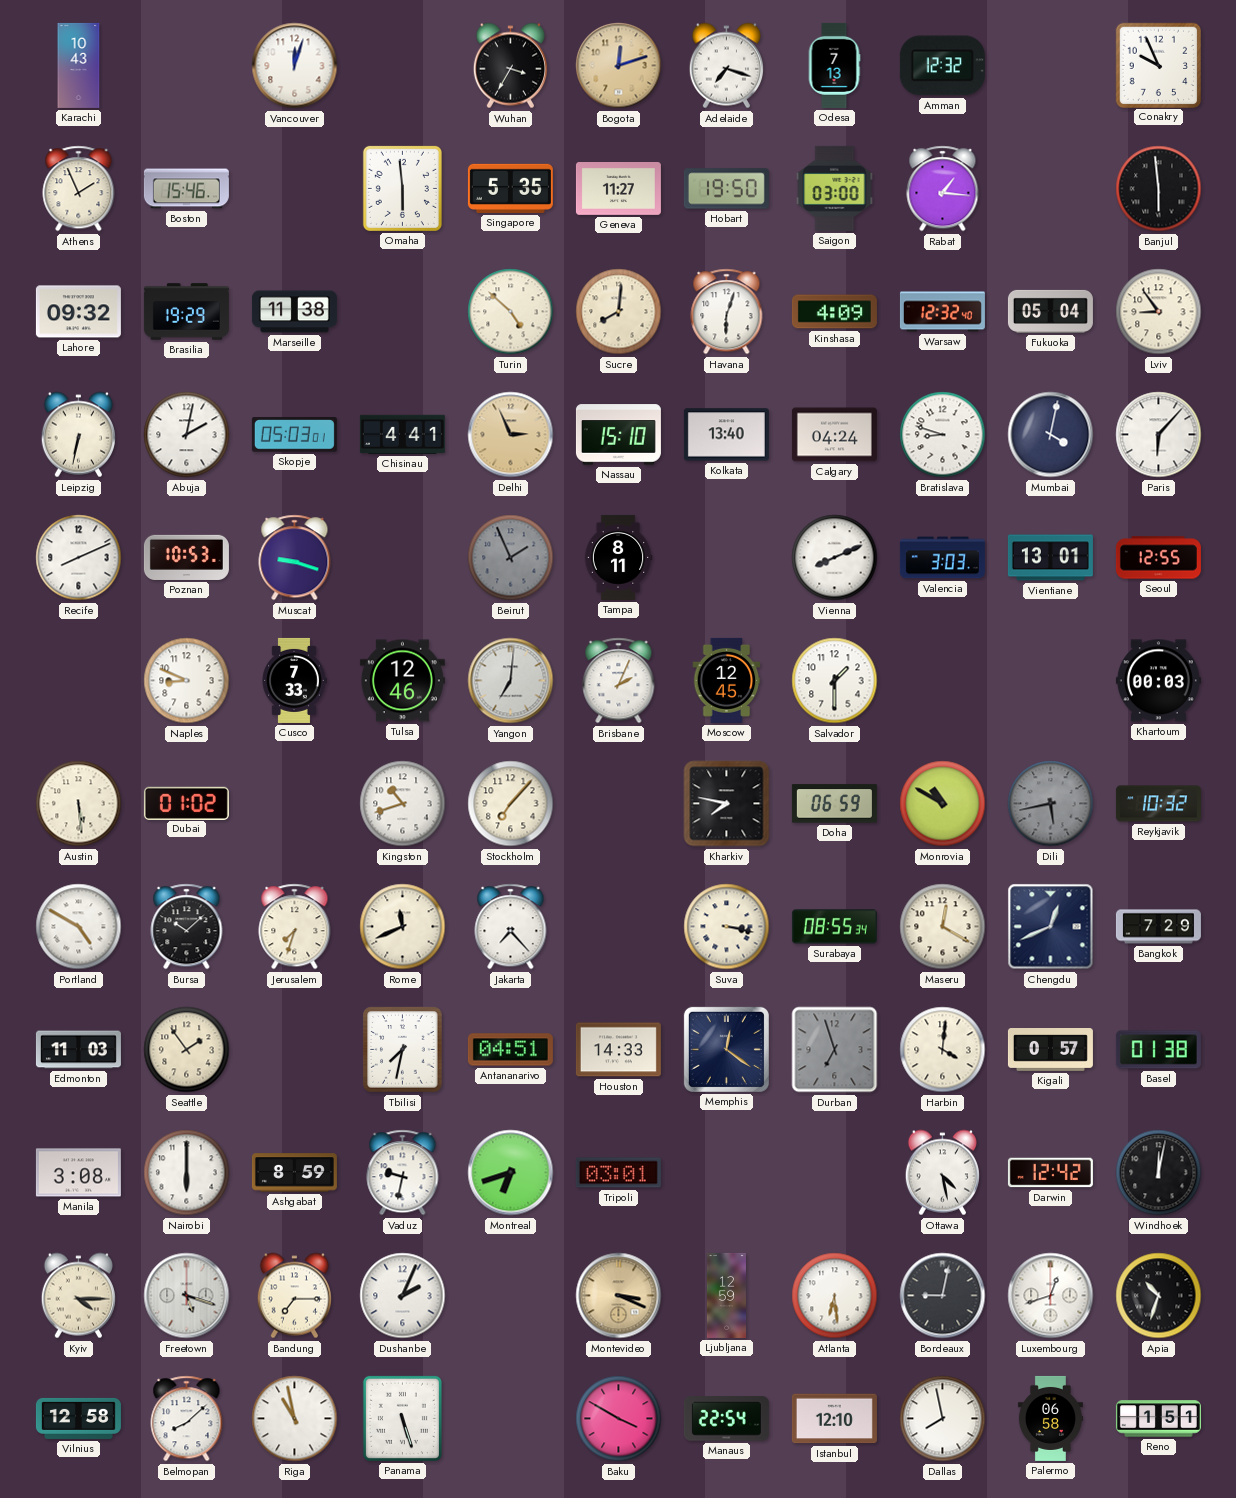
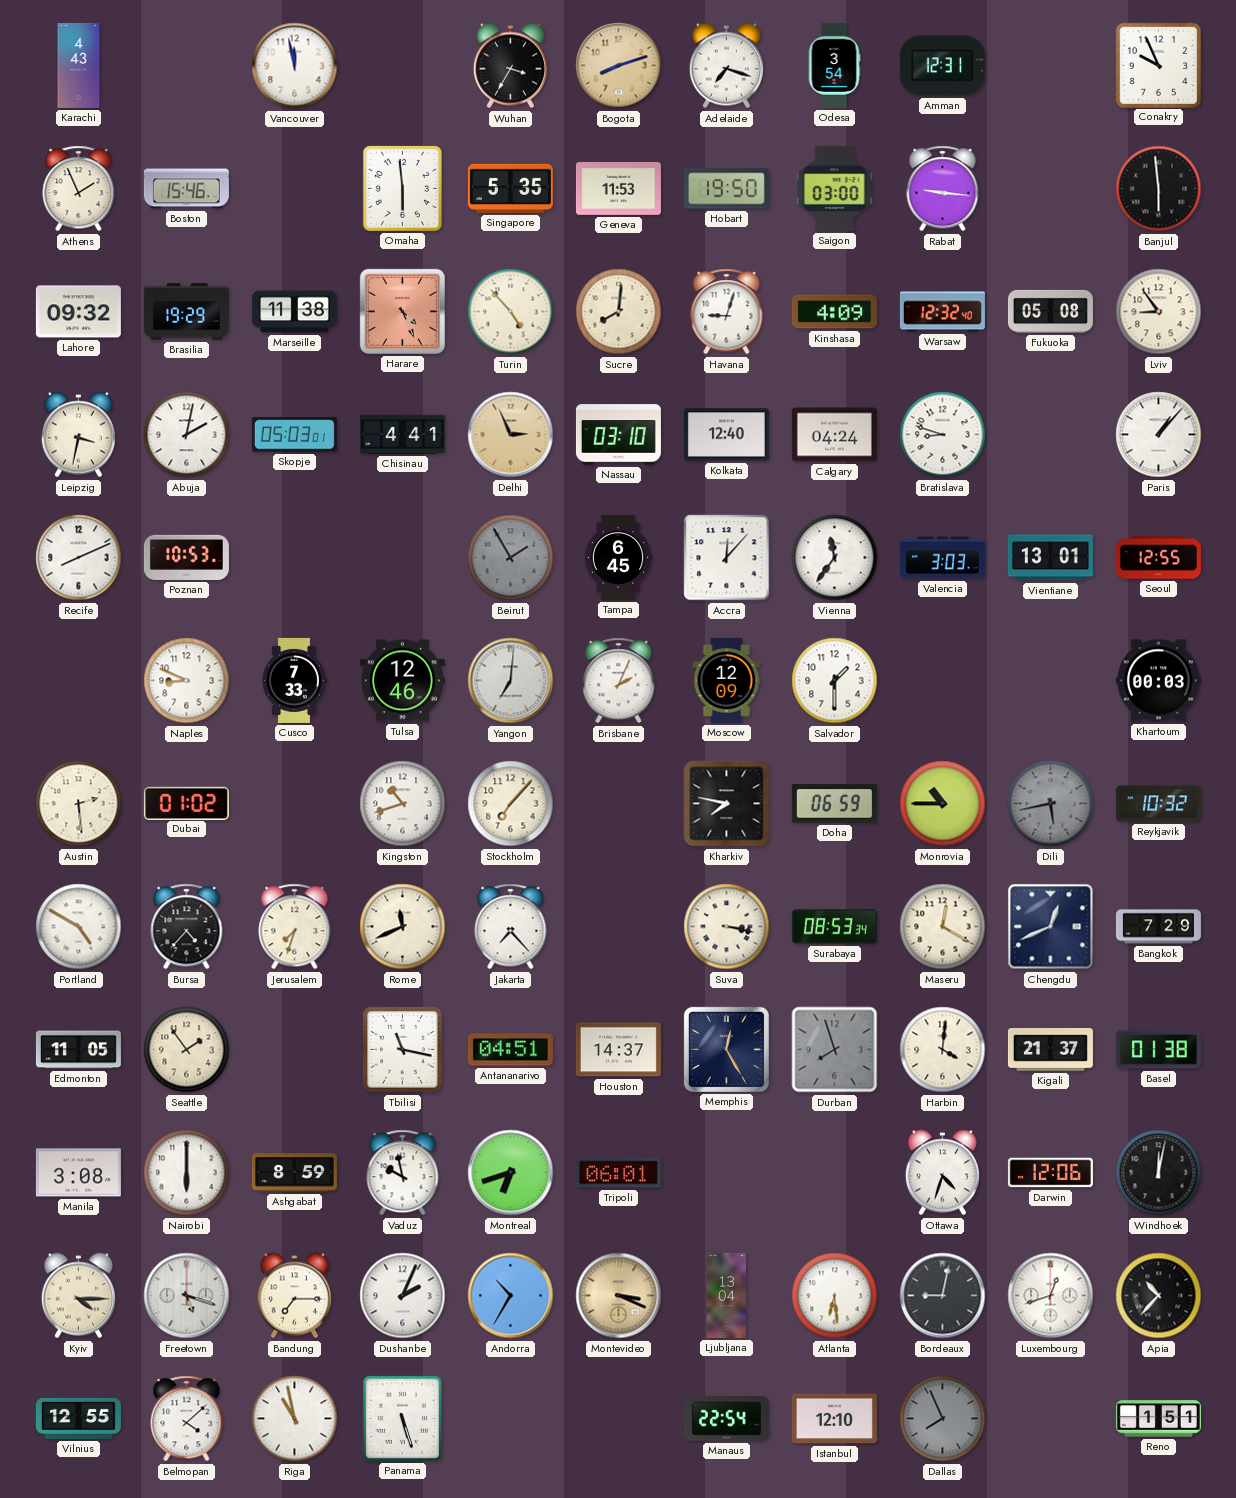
Karachi: 10:43 -> 4:43 (79, 65)
Vancouver: 12:03 -> 11:58 (295, 66)
Bogota: 12:12 -> 8:12 (619, 66)
Odesa: 7:13 -> 3:54 (834, 65)
Amman: 12:32 -> 12:31 (942, 66)
Geneva: 11:27 -> 11:53 (618, 189)
Rabat: 1:16 -> 9:16 (943, 189)
Harare: none -> 4:26 (402, 311)
Turin: 4:52 -> 4:53 (511, 312)
Havana: 6:03 -> 9:03 (727, 312)
Fukuoka: 05:04 -> 05:08 (1050, 311)
Leipzig: 6:32 -> 3:32 (78, 435)
Nassau: 15:10 -> 03:10 (618, 435)
Kolkata: 13:40 -> 12:40 (726, 435)
Mumbai: 4:02 -> none (1051, 435)
Paris: 6:07 -> 1:07 (1159, 435)
Muscat: 9:18 -> none (295, 558)
Beirut: 1:56 -> 1:55 (511, 558)
Tampa: 8:11 -> 6:45 (618, 557)
Accra: none -> 12:07 (727, 558)
Vienna: 8:11 -> 11:36 (835, 558)
Moscow: 12:45 -> 12:09 (727, 680)
Austin: 5:29 -> 2:29 (79, 804)
Monrovia: 10:50 -> 10:45 (943, 804)
Bursa: 10:08 -> 4:37 (187, 927)
Surabaya: 08:55 -> 08:53 (834, 927)
Edmonton: 11:03 -> 11:05 (78, 1050)
Tbilisi: 7:32 -> 11:17 (403, 1050)
Houston: 14:33 -> 14:37 (618, 1050)
Memphis: 12:21 -> 12:25 (726, 1049)
Durban: 6:57 -> 7:57 (835, 1050)
Kigali: 0:57 -> 21:37 (1050, 1050)
Vaduz: 9:32 -> 9:58 (403, 1173)
Tripoli: 03:01 -> 06:01 (618, 1173)
Ottawa: 4:28 -> 4:33 (942, 1173)
Darwin: 12:42 -> 12:06 (1050, 1173)
Andorra: none -> 10:35 (511, 1296)
Ljubljana: 12:59 -> 13:04 (726, 1295)
Apia: 10:33 -> 10:37 (1159, 1296)
Vilnius: 12:58 -> 12:55 (78, 1418)
Belmopan: 8:08 -> 4:08 (187, 1419)
Baku: 3:50 -> none (619, 1419)
Dallas: 7:58 -> 7:56 (943, 1419)
Dallas dial: white -> grey (943, 1419)
Palermo: 06:58 -> none (1050, 1418)
